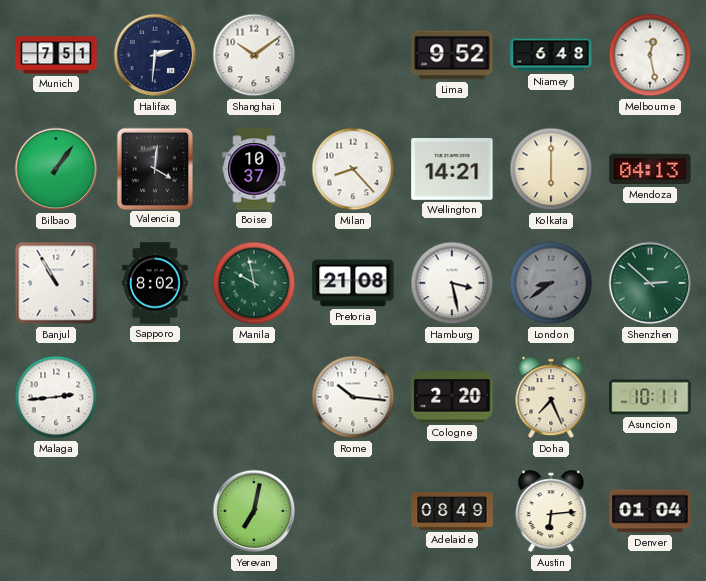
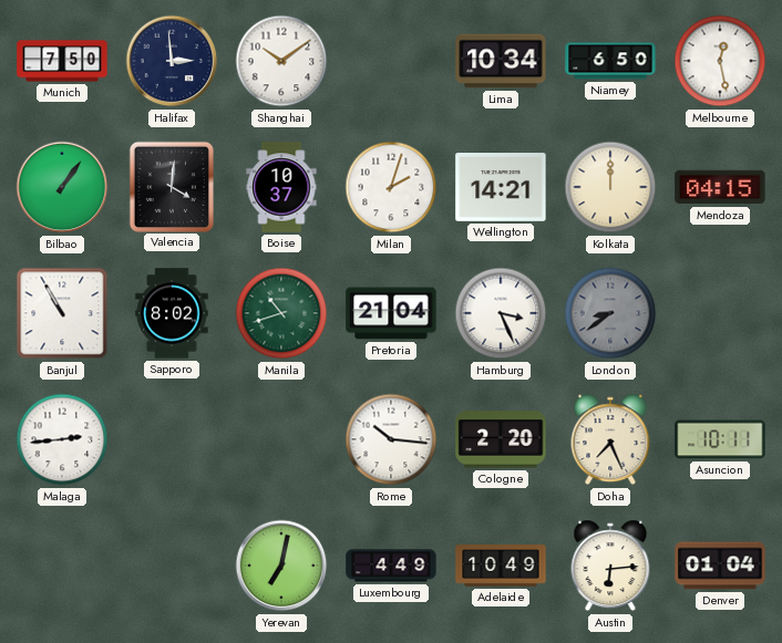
Munich: 7:51 -> 7:50 (62, 61)
Halifax: 2:31 -> 2:59 (172, 61)
Lima: 9:52 -> 10:34 (501, 61)
Niamey: 6:48 -> 6:50 (610, 61)
Milan: 8:23 -> 2:03 (391, 187)
Kolkata: 6:00 -> 12:00 (610, 187)
Mendoza: 04:13 -> 04:15 (720, 187)
Manila: 9:58 -> 10:42 (281, 313)
Pretoria: 21:08 -> 21:04 (391, 313)
Hamburg: 3:28 -> 3:26 (501, 313)
Shenzhen: 2:52 -> none (650, 283)
Luxembourg: none -> 4:49 (391, 566)
Adelaide: 08:49 -> 10:49 (501, 566)
